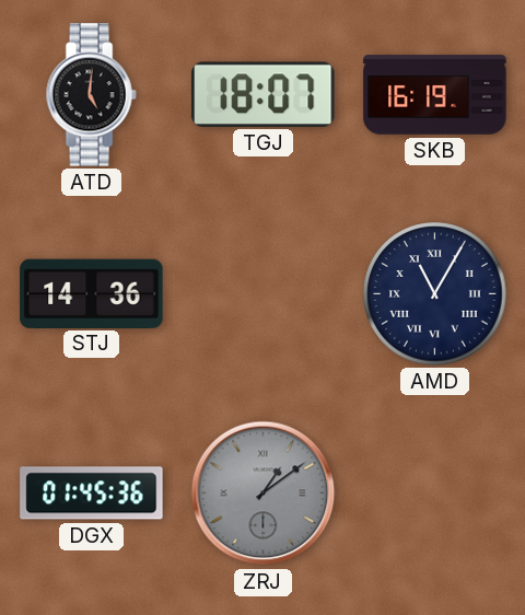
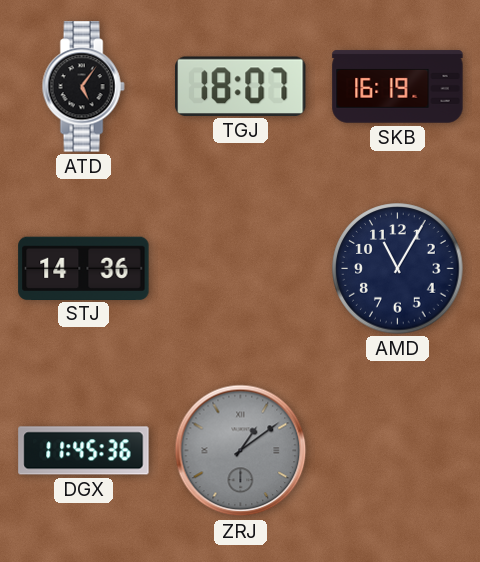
ATD: 5:01 -> 5:06 (83, 87)
AMD numerals: Roman -> Arabic (398, 269)
DGX: 01:45 -> 11:45 (84, 451)
